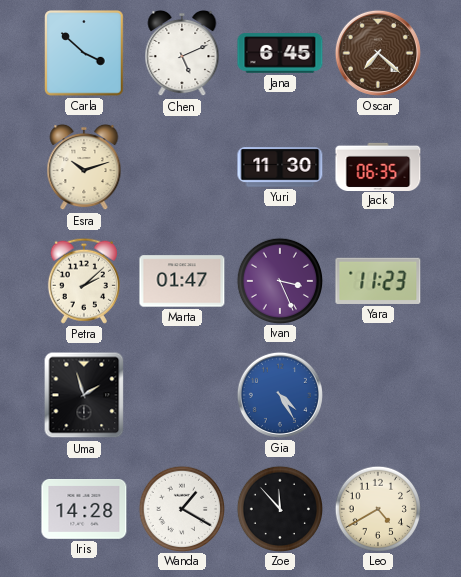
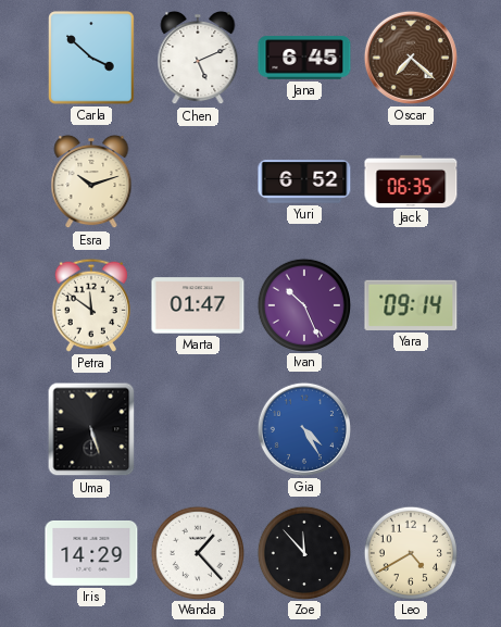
Yuri: 11:30 -> 6:52 (304, 181)
Petra: 2:08 -> 11:51 (91, 305)
Ivan: 3:26 -> 10:26 (303, 304)
Yara: 11:23 -> 09:14 (411, 305)
Uma: 1:57 -> 5:27 (91, 429)
Iris: 14:28 -> 14:29 (91, 554)
Wanda: 1:20 -> 1:23 (197, 552)
